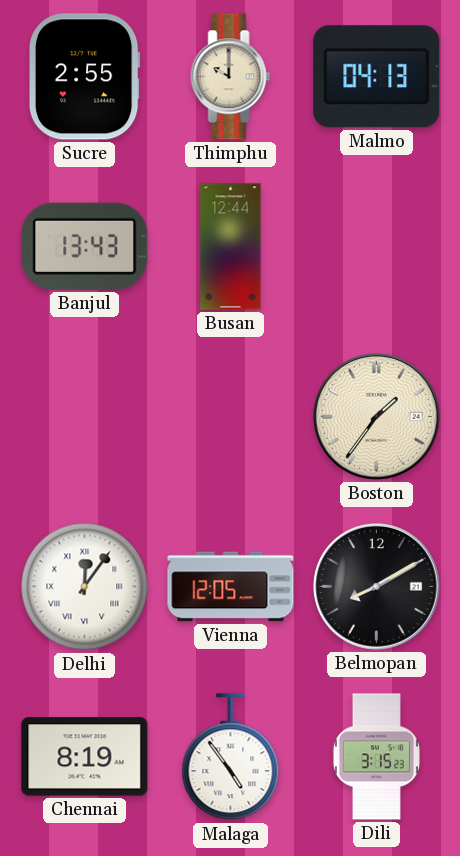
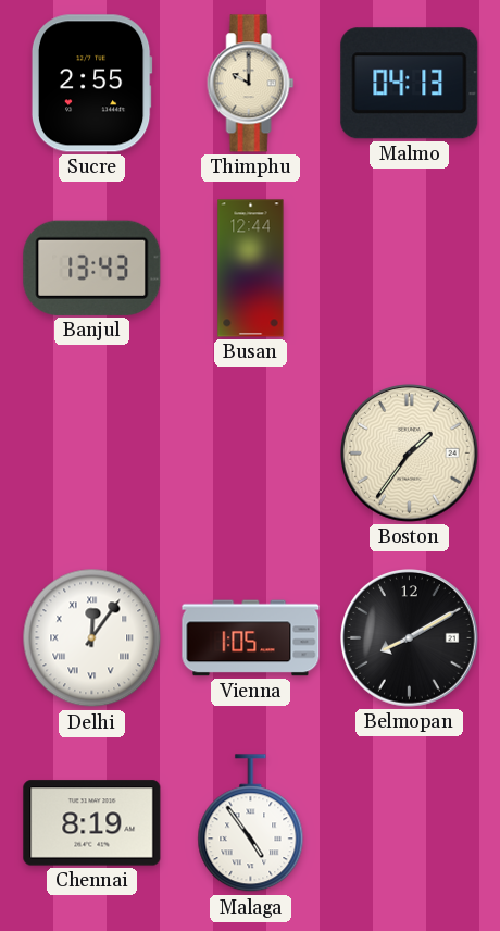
Vienna: 12:05 -> 1:05 (251, 638)
Dili: 3:15 -> none (376, 757)
